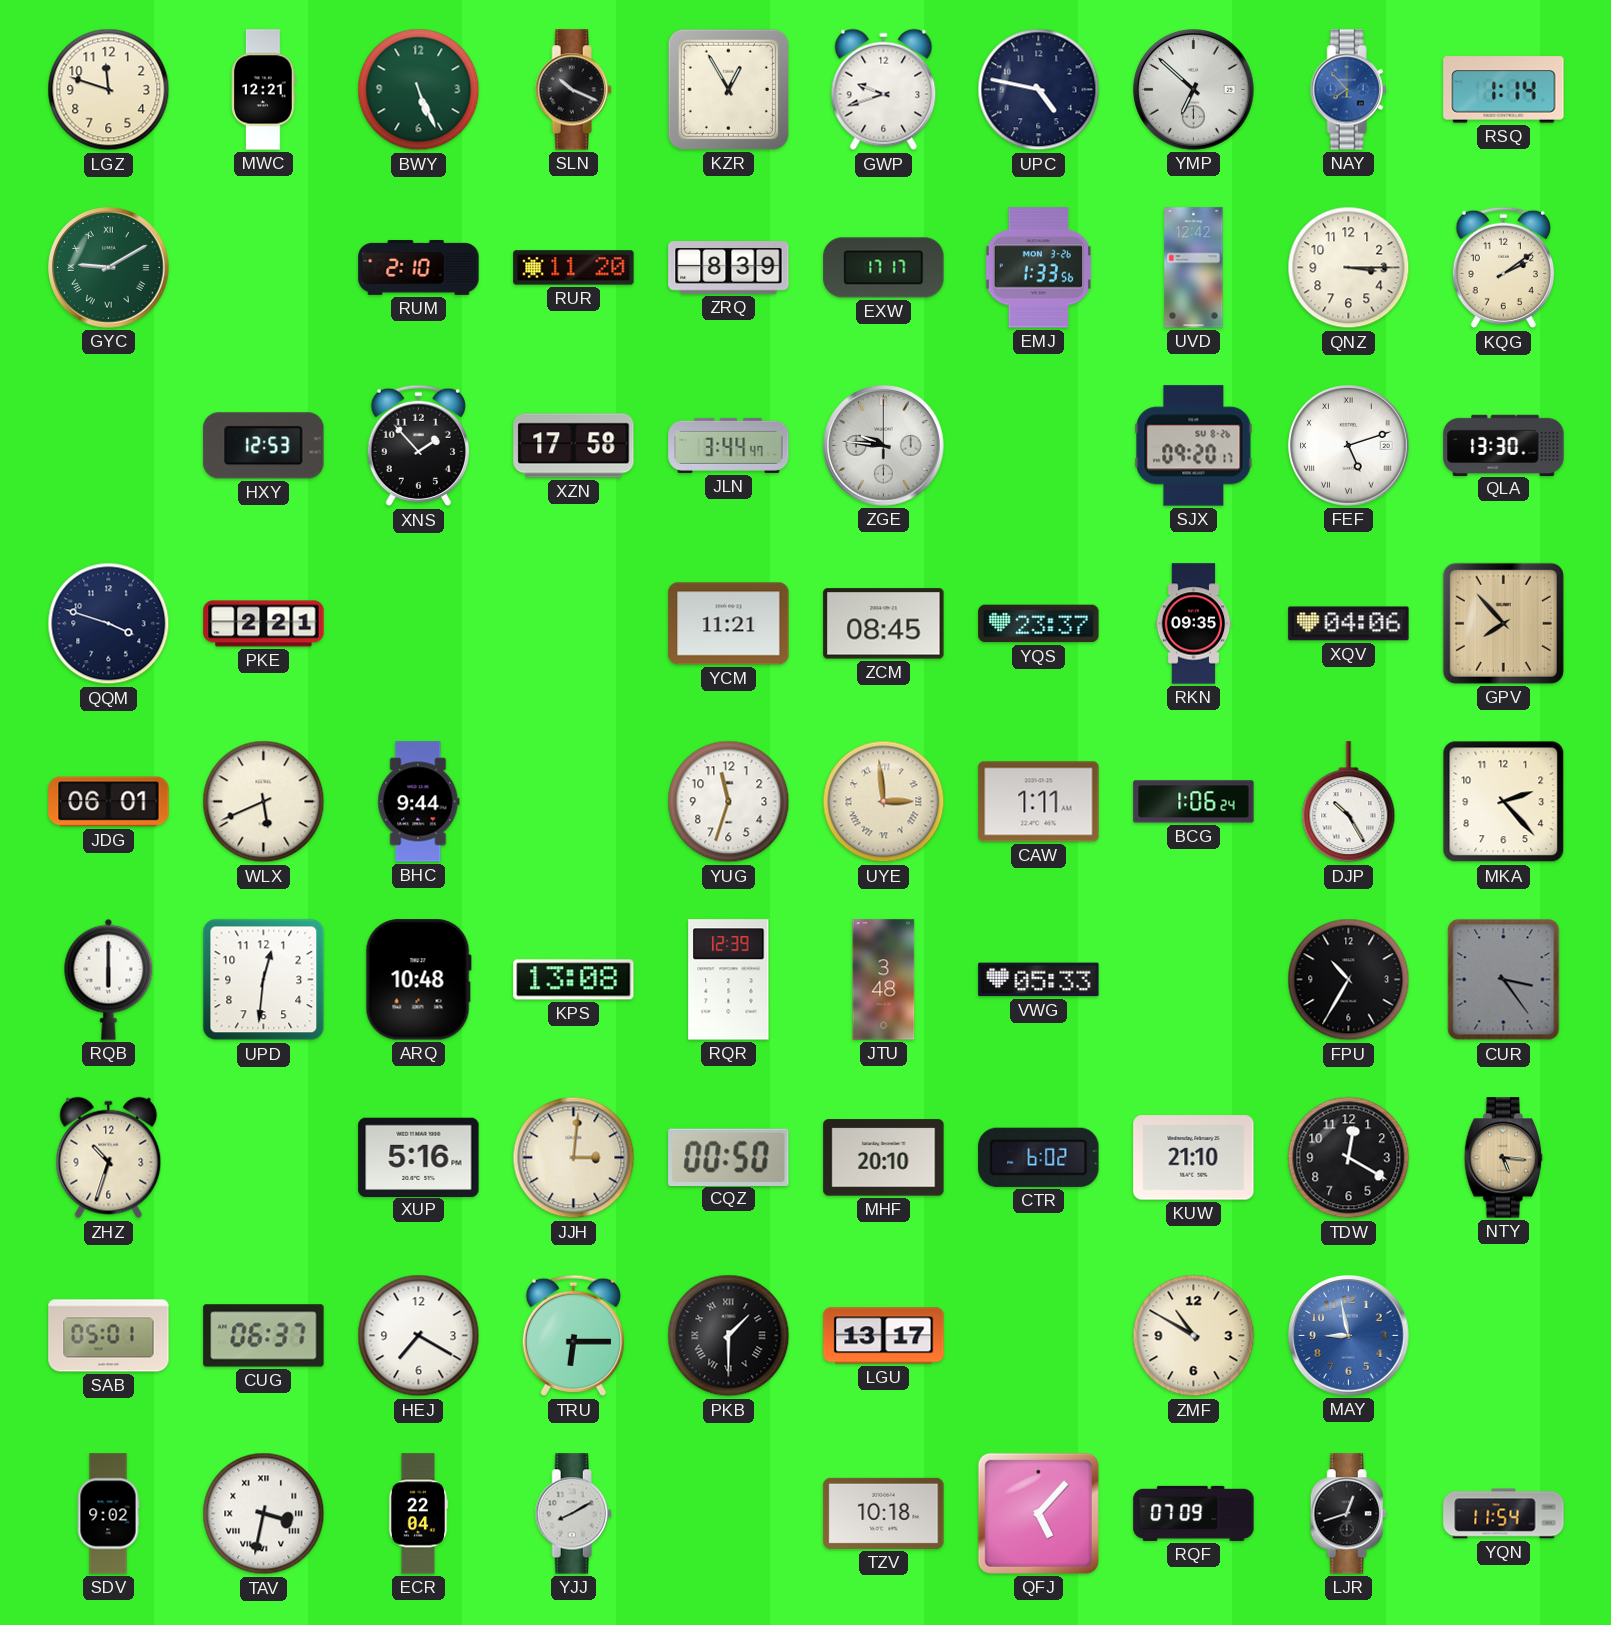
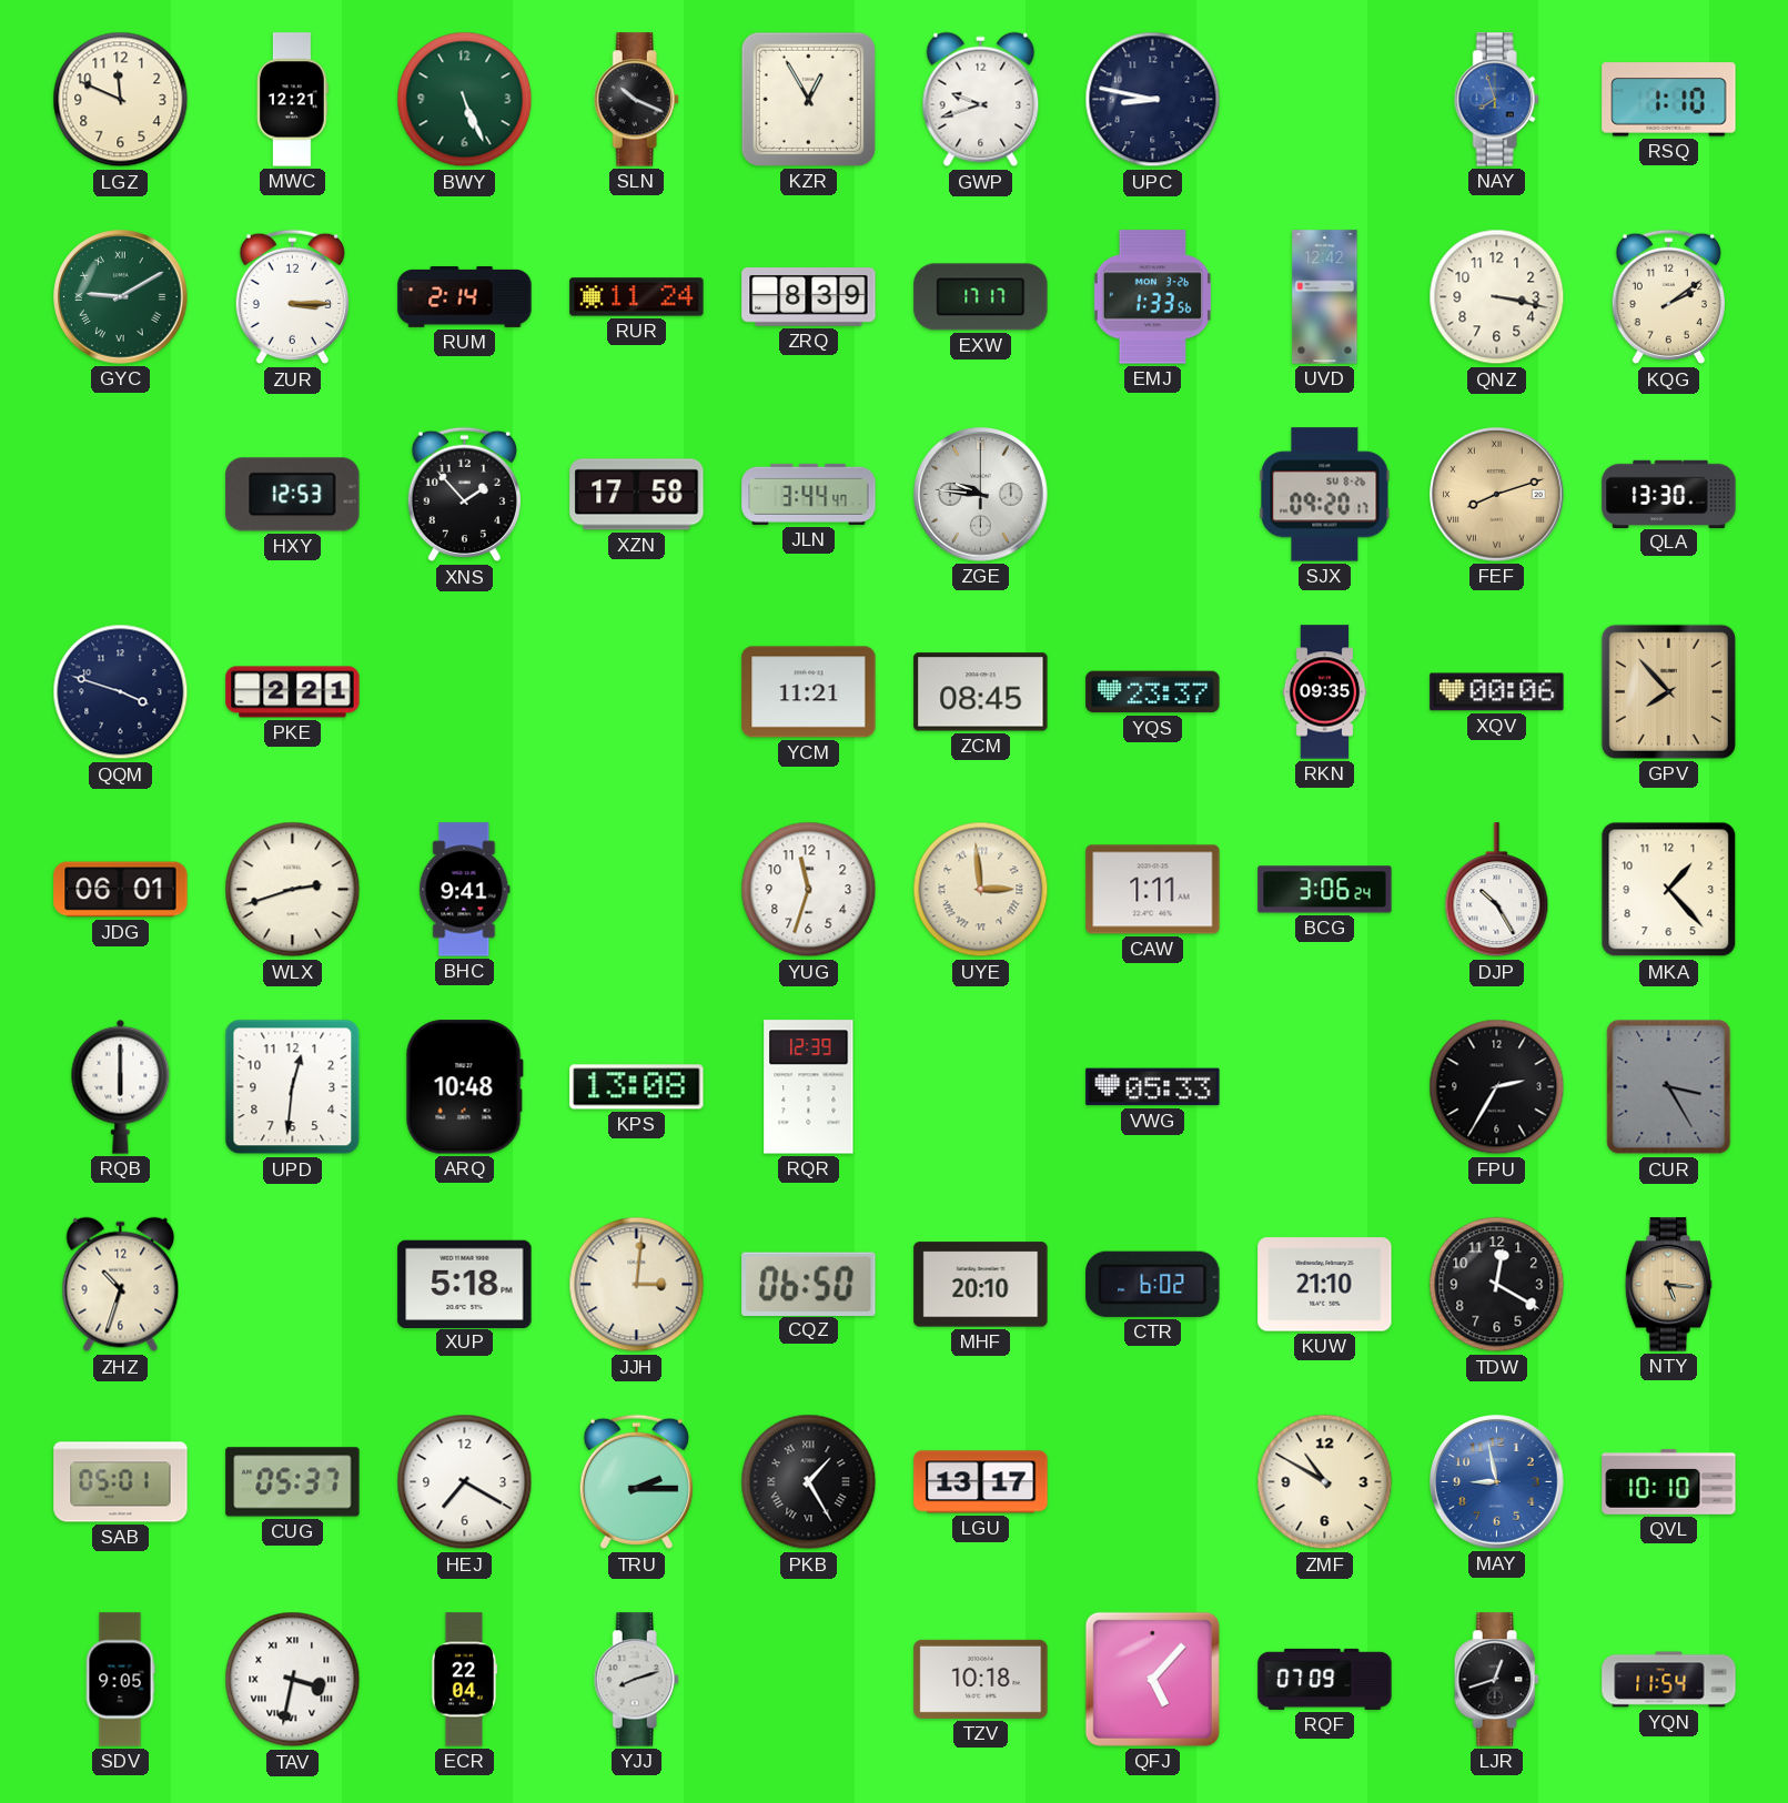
LGZ: 11:48 -> 11:49 (121, 100)
UPC: 4:47 -> 8:47 (1153, 100)
YMP: 6:52 -> none (1194, 90)
NAY: 7:53 -> 7:57 (1496, 100)
RSQ: 1:14 -> 1:10 (1669, 100)
ZUR: none -> 3:15 (292, 297)
RUM: 2:10 -> 2:14 (465, 296)
RUR: 11:20 -> 11:24 (637, 297)
QNZ: 3:15 -> 3:17 (1497, 297)
FEF: 5:12 -> 8:12 (1497, 495)
FEF dial: white -> champagne (1497, 495)
XQV: 04:06 -> 00:06 (1497, 692)
WLX: 5:41 -> 2:42 (293, 890)
BHC: 9:44 -> 9:41 (465, 890)
BCG: 1:06 -> 3:06 (1325, 890)
MKA: 2:23 -> 1:23 (1669, 890)
JTU: 3:48 -> none (884, 980)
FPU: 10:35 -> 2:35 (1497, 1087)
CUR: 3:24 -> 3:25 (1669, 1087)
XUP: 5:16 -> 5:18 (465, 1284)
CQZ: 00:50 -> 06:50 (809, 1284)
CUG: 06:37 -> 05:37 (293, 1482)
TRU: 6:15 -> 2:15 (636, 1482)
PKB: 1:30 -> 1:25 (809, 1482)
QVL: none -> 10:10 (1669, 1482)
SDV: 9:02 -> 9:05 (120, 1680)
YJJ: 8:10 -> 8:12 (636, 1680)
